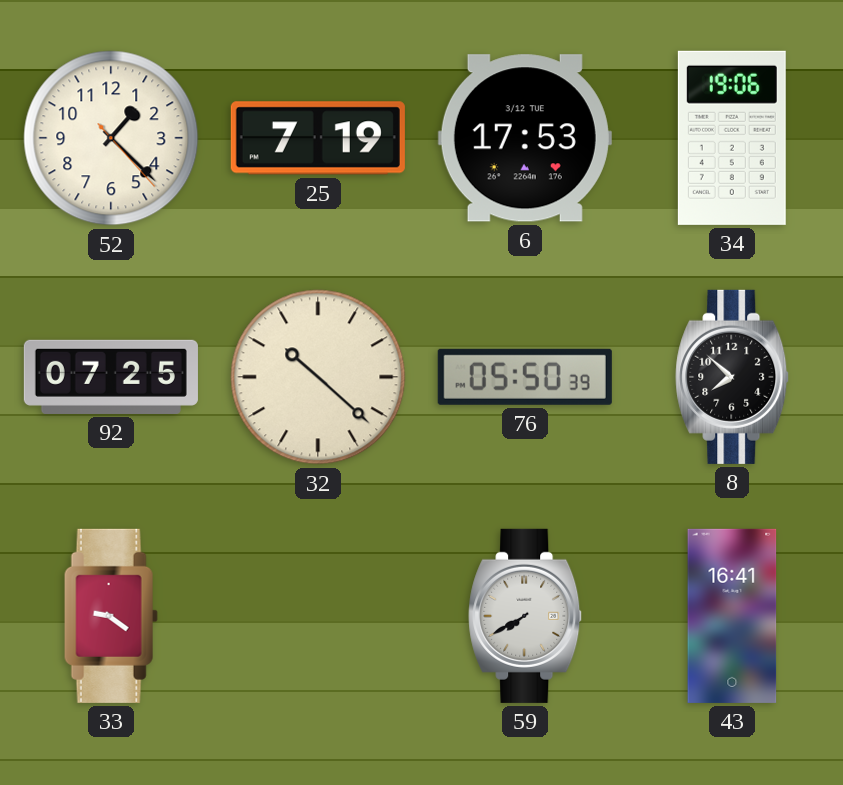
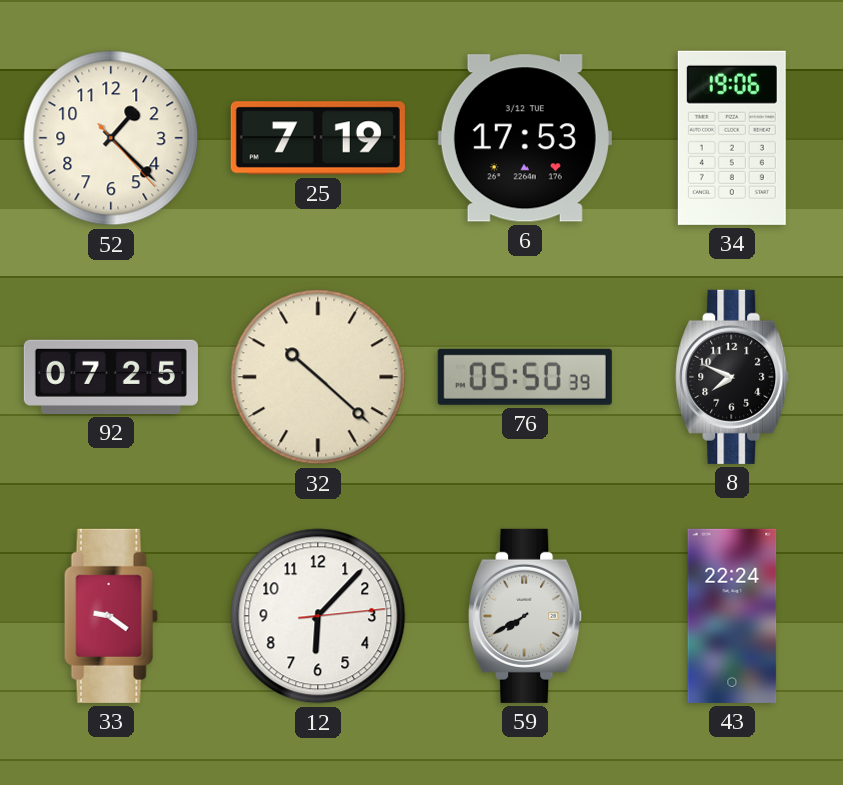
8: 7:52 -> 7:49 (733, 377)
12: none -> 6:07 (318, 616)
43: 16:41 -> 22:24 (732, 616)
